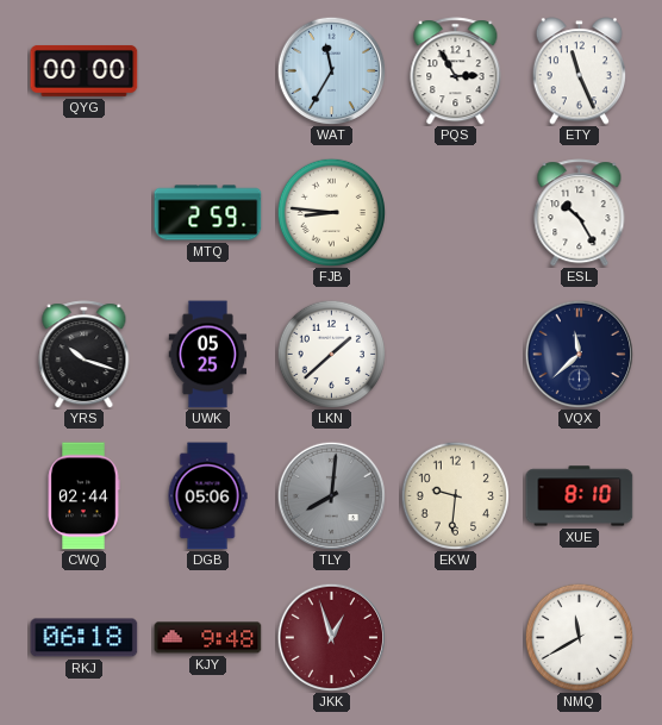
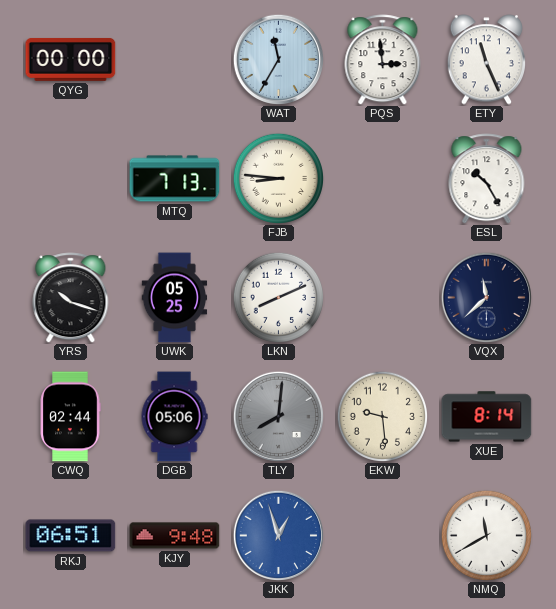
PQS: 2:55 -> 2:59 (383, 60)
MTQ: 2:59 -> 7:13 (175, 179)
LKN: 1:38 -> 8:11 (278, 297)
EKW: 9:31 -> 9:29 (382, 416)
XUE: 8:10 -> 8:14 (487, 417)
RKJ: 06:18 -> 06:51 (71, 536)
JKK dial: burgundy -> blue (278, 535)
